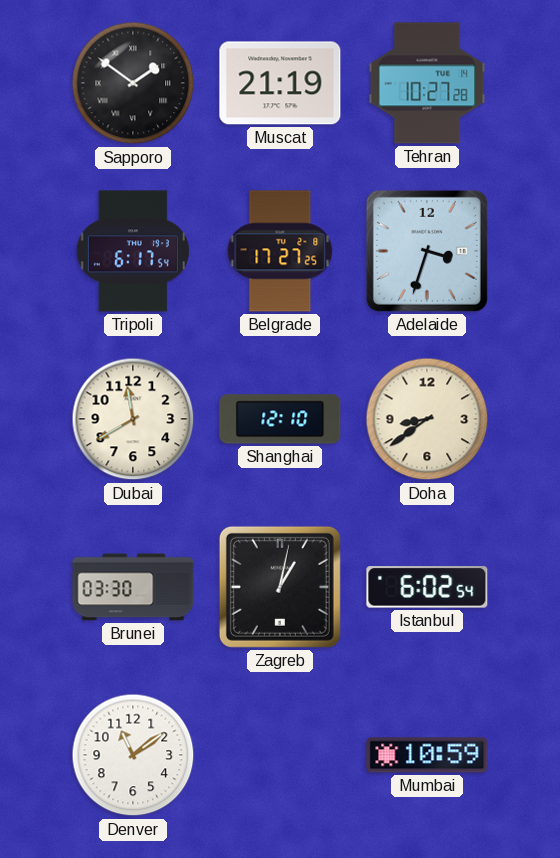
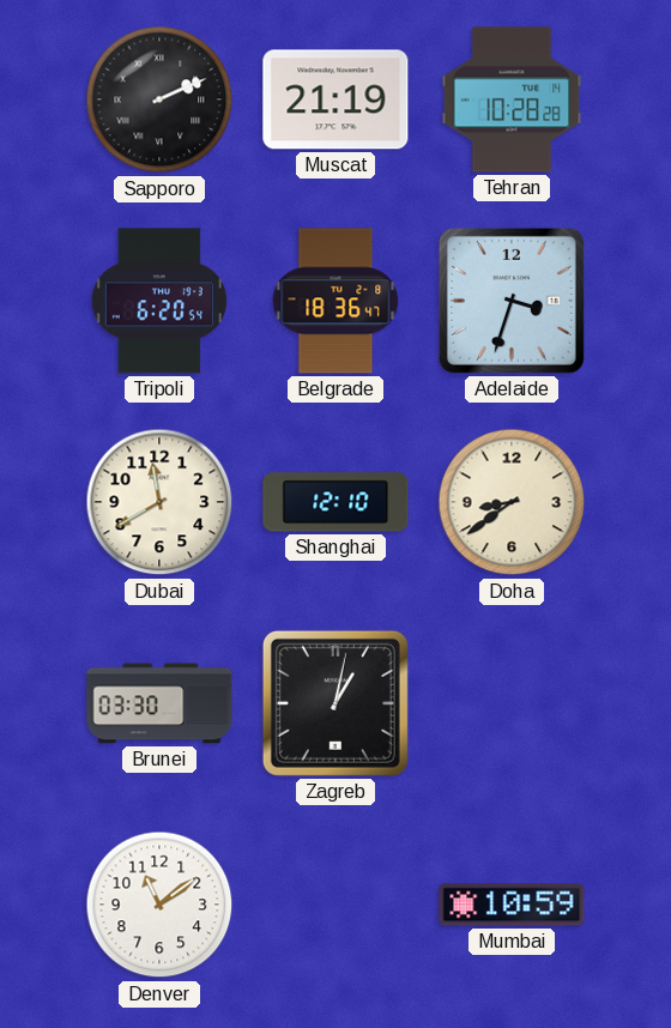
Sapporo: 1:51 -> 2:11 (159, 99)
Tehran: 10:27 -> 10:28 (512, 99)
Tripoli: 6:17 -> 6:20 (159, 301)
Belgrade: 17:27 -> 18:36 (335, 301)
Istanbul: 6:02 -> none (427, 587)
